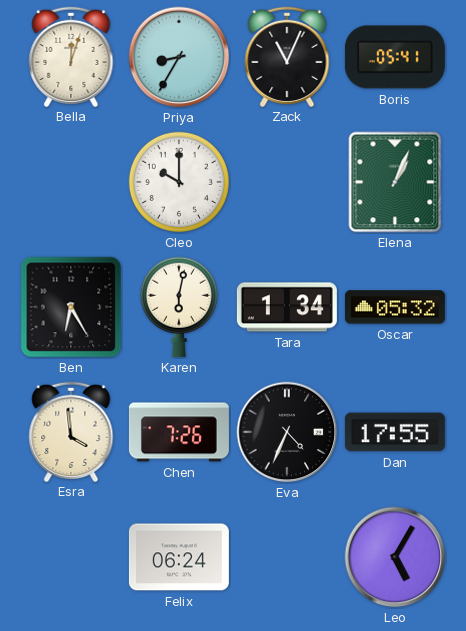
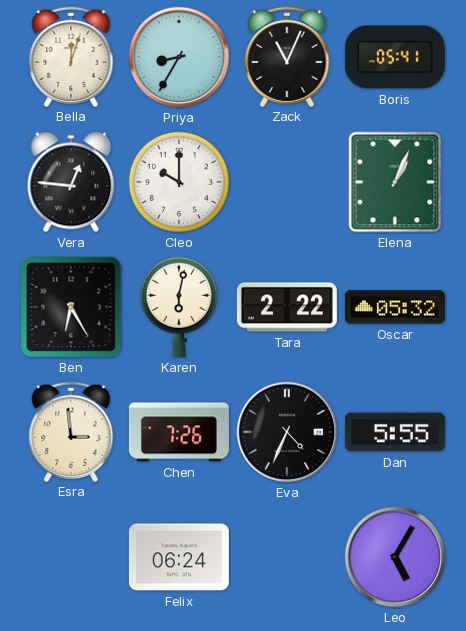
Vera: none -> 12:46 (71, 182)
Tara: 1:34 -> 2:22 (287, 307)
Esra: 3:59 -> 2:59 (71, 431)
Dan: 17:55 -> 5:55 (395, 432)
